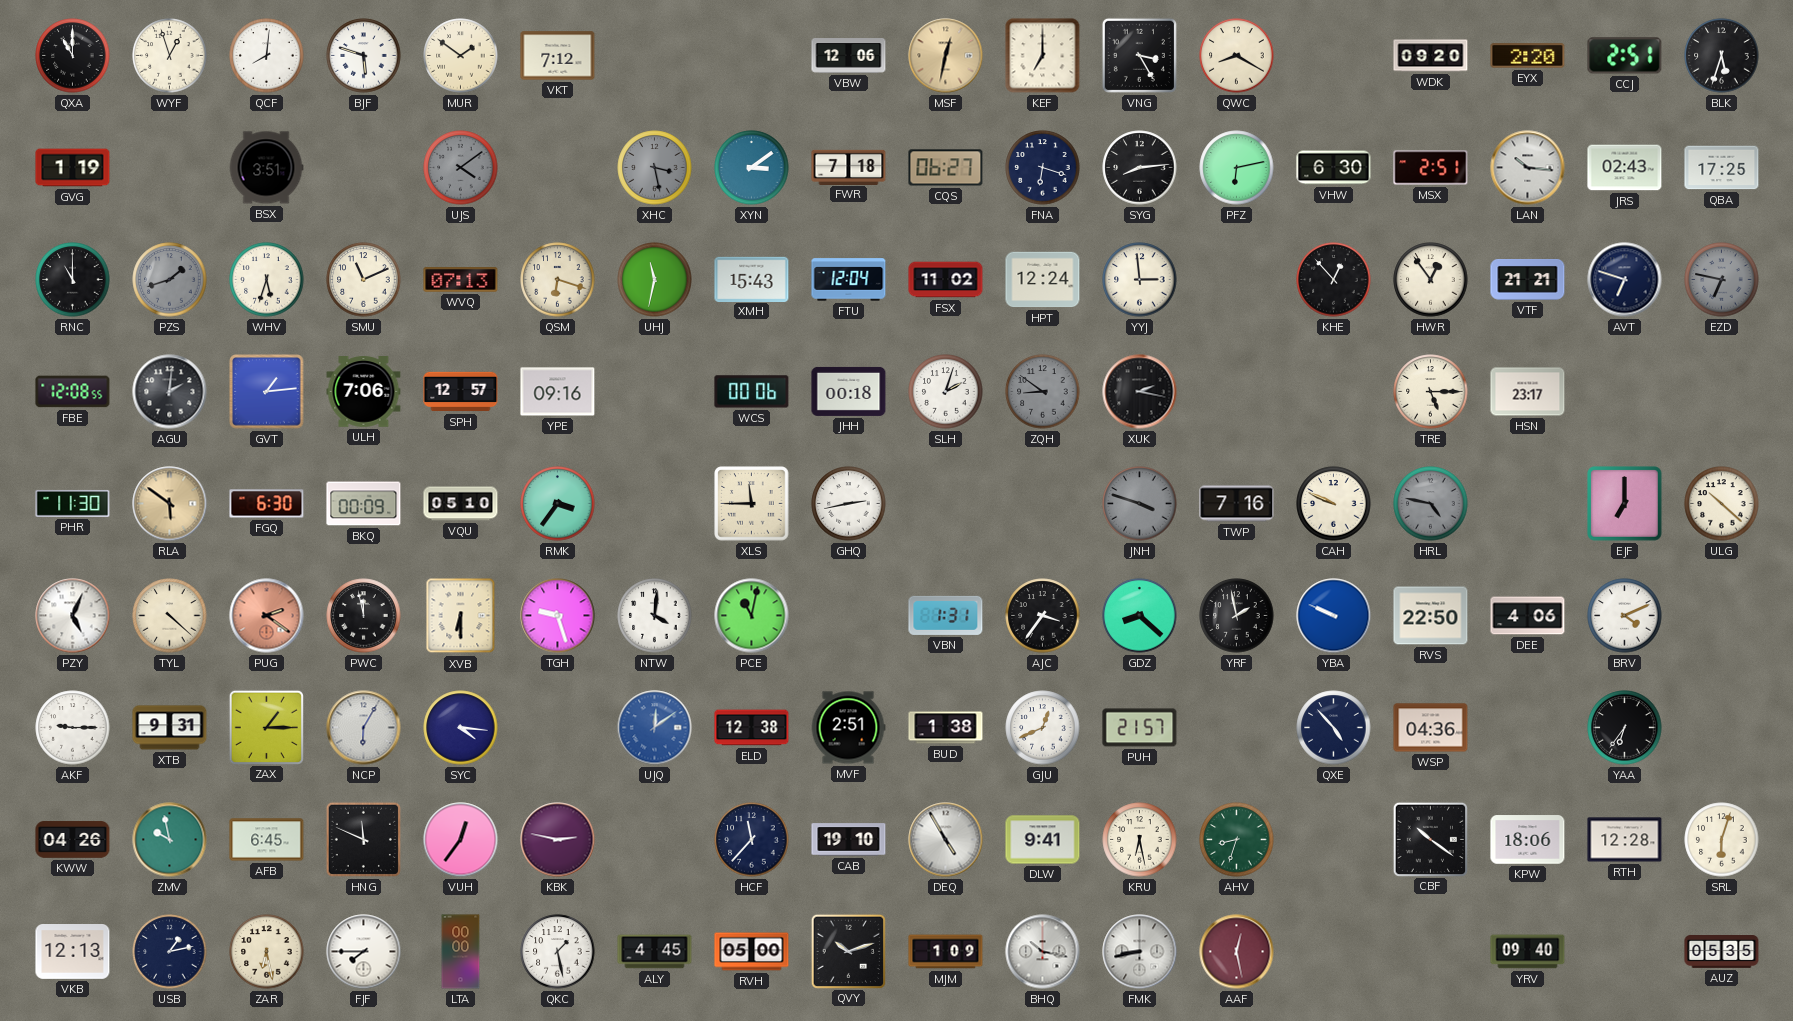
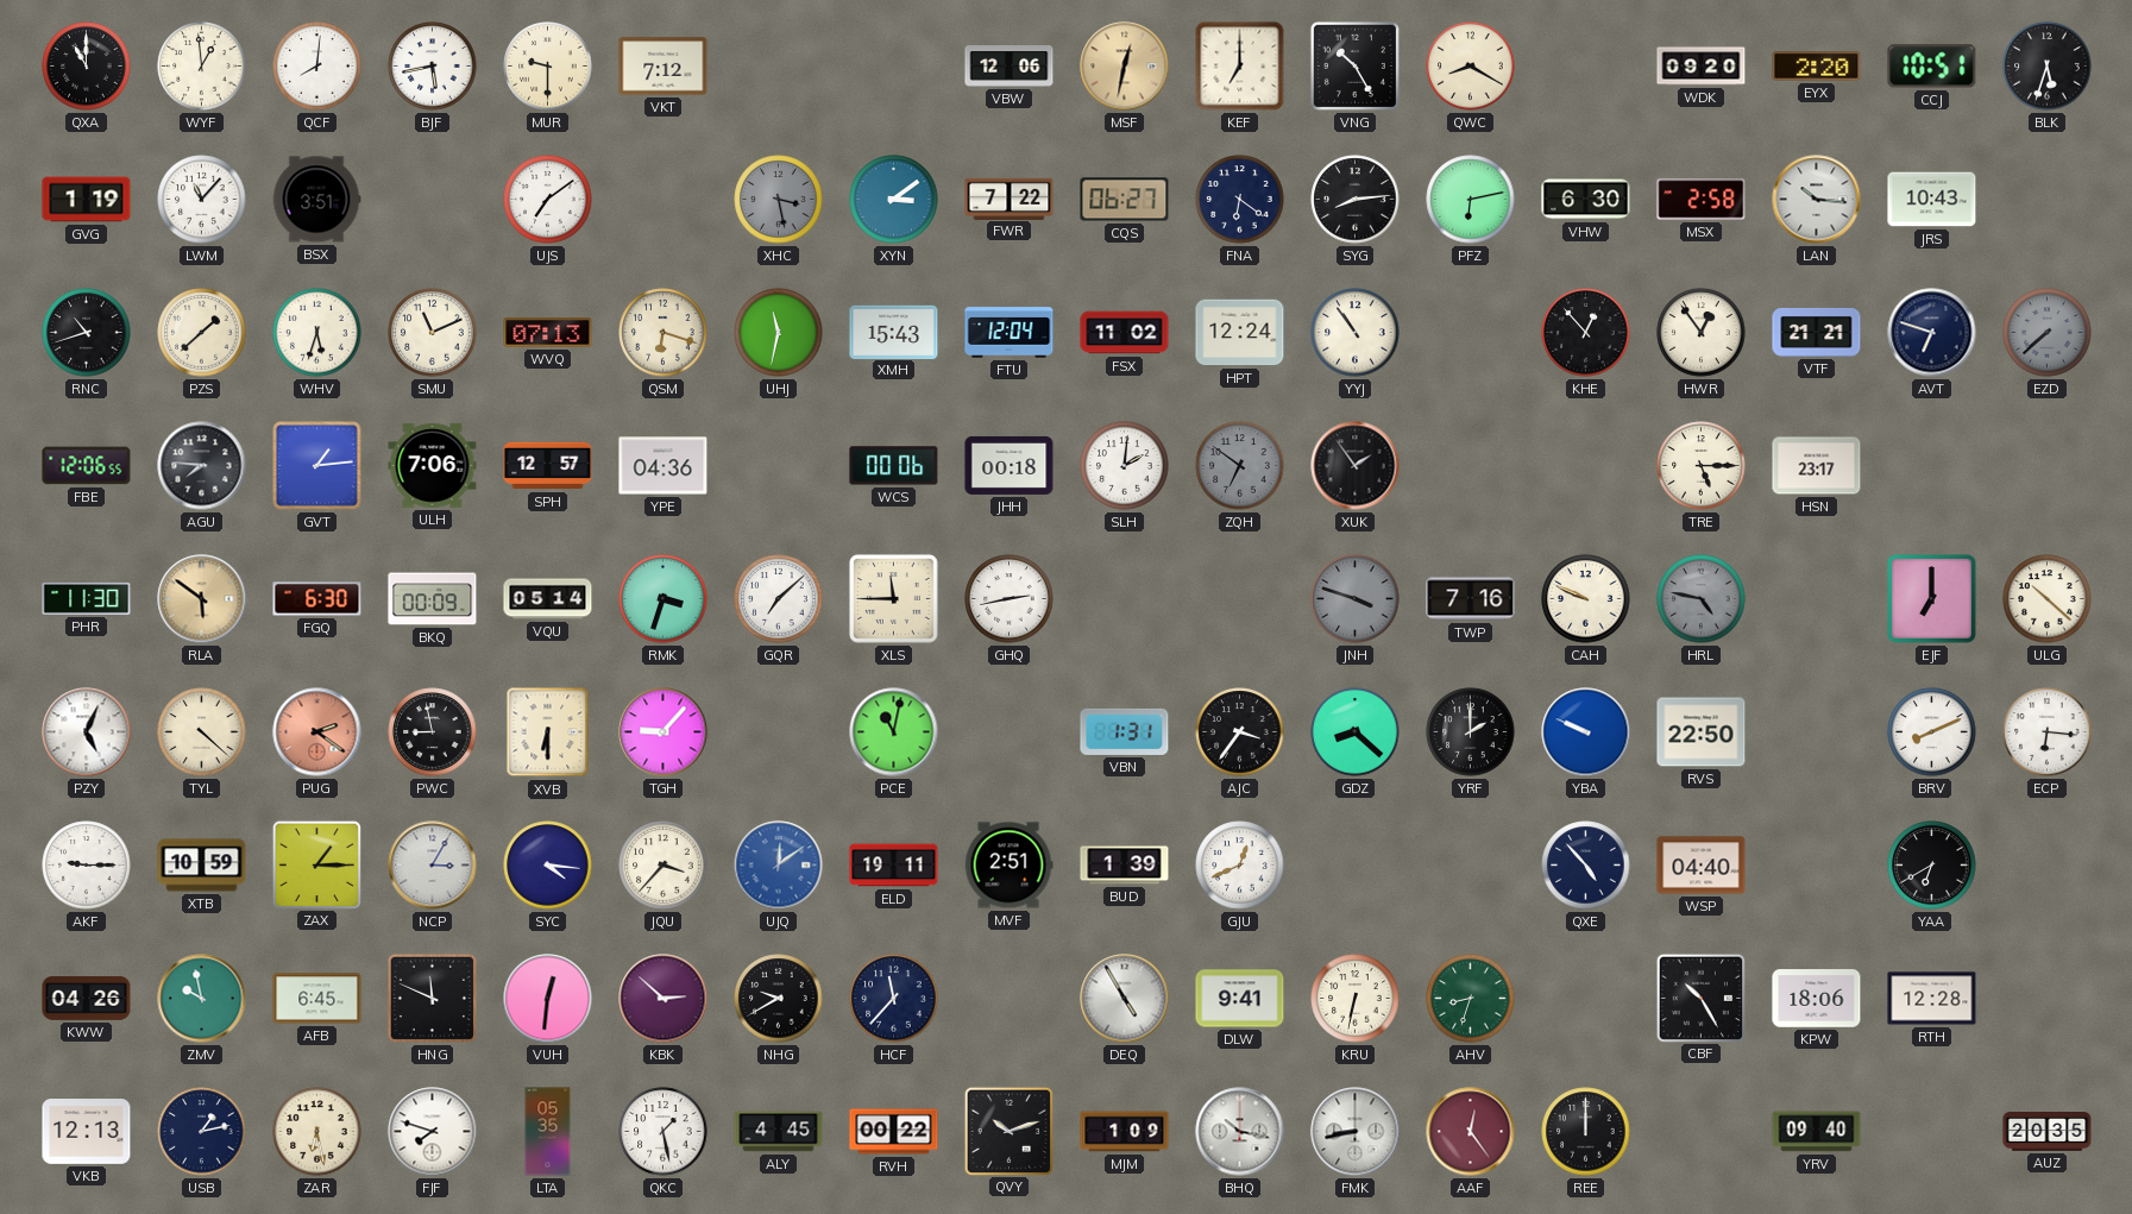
WYF: 12:57 -> 12:59 (202, 67)
BJF: 5:48 -> 5:43 (433, 67)
MUR: 1:51 -> 9:30 (548, 67)
VNG: 3:25 -> 10:25 (1354, 65)
CCJ: 2:51 -> 10:51 (1932, 67)
LWM: none -> 11:07 (202, 200)
UJS: 4:09 -> 7:09 (548, 200)
UJS dial: grey -> white (548, 200)
FWR: 7:18 -> 7:22 (1010, 199)
FNA: 6:18 -> 6:21 (1240, 200)
MSX: 2:51 -> 2:58 (1702, 200)
JRS: 02:43 -> 10:43 (1932, 200)
QBA: 17:25 -> none (1722, 168)
RNC: 11:00 -> 10:42 (87, 333)
PZS: 1:42 -> 1:38 (202, 333)
PZS dial: grey -> cream (202, 333)
YYJ: 2:59 -> 10:54 (1356, 333)
EZD: 6:47 -> 7:38 (2048, 333)
FBE: 12:08 -> 12:06 (87, 466)
AGU: 2:01 -> 7:46 (202, 466)
YPE: 09:16 -> 04:36 (664, 466)
SLH: 2:03 -> 2:01 (1125, 466)
ZQH: 8:51 -> 6:51 (1240, 466)
XUK: 2:17 -> 1:54 (1356, 466)
VQU: 05:10 -> 05:14 (548, 599)
RMK: 3:36 -> 3:33 (664, 599)
GQR: none -> 7:08 (779, 599)
PWC: 11:58 -> 8:58 (433, 732)
TGH: 9:27 -> 9:07 (664, 732)
NTW: 4:01 -> none (655, 616)
YRF: 1:58 -> 2:00 (1471, 732)
DEE: 4:06 -> none (1528, 616)
BRV: 4:11 -> 8:11 (1932, 732)
ECP: none -> 6:16 (2048, 732)
XTB: 9:31 -> 10:59 (202, 866)
NCP: 6:05 -> 3:05 (433, 866)
JQU: none -> 3:37 (664, 866)
ELD: 12:38 -> 19:11 (894, 866)
BUD: 1:38 -> 1:39 (1125, 866)
PUH: 21:57 -> none (1140, 728)
WSP: 04:36 -> 04:40 (1702, 866)
YAA: 6:36 -> 6:40 (1932, 866)
VUH: 12:36 -> 12:31 (548, 999)
KBK: 2:47 -> 2:52 (664, 999)
NHG: none -> 9:40 (779, 999)
CAB: 19:10 -> none (849, 840)
KRU: 6:28 -> 6:32 (1356, 999)
CBF: 10:21 -> 10:25 (1700, 998)
SRL: 6:03 -> none (1722, 840)
FJF: 7:45 -> 7:48 (433, 1132)
LTA: 00:00 -> 05:35 (548, 1132)
RVH: 05:00 -> 00:22 (894, 1132)
AAF: 12:28 -> 12:24 (1471, 1132)
REE: none -> 12:00 (1586, 1132)
AUZ: 05:35 -> 20:35 (2048, 1132)
